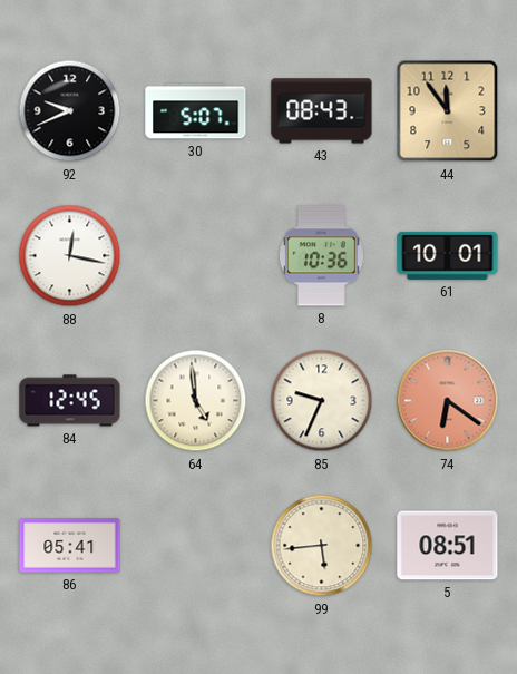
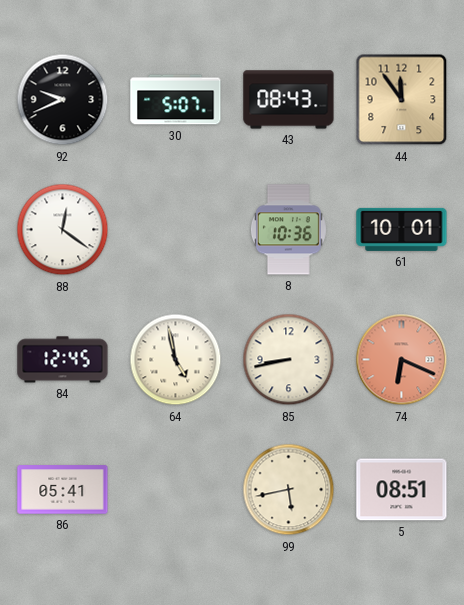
88: 12:17 -> 12:21 (63, 230)
64: 4:59 -> 4:58 (176, 360)
85: 9:34 -> 8:43 (289, 360)
74: 6:21 -> 6:19 (402, 360)
99: 5:44 -> 5:43 (289, 490)
